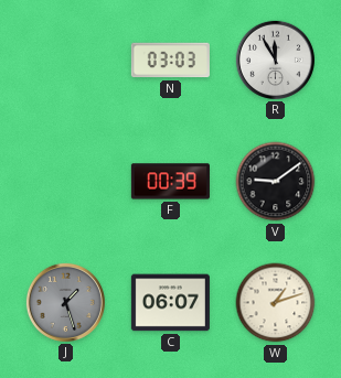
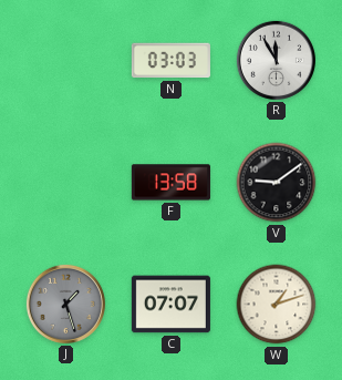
F: 00:39 -> 13:58 (170, 183)
C: 06:07 -> 07:07 (170, 305)
